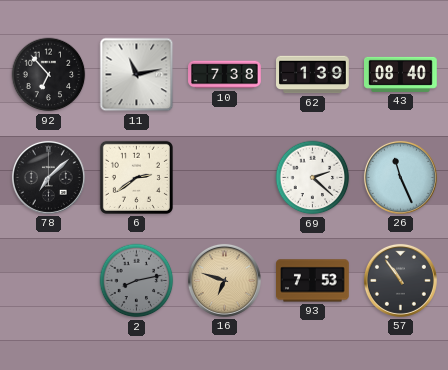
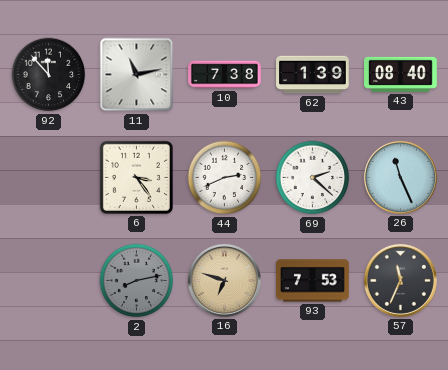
92: 6:53 -> 11:53 (49, 75)
78: 7:08 -> none (48, 177)
6: 2:39 -> 3:24 (136, 177)
44: none -> 2:41 (225, 178)
57: 10:54 -> 11:34 (400, 280)
